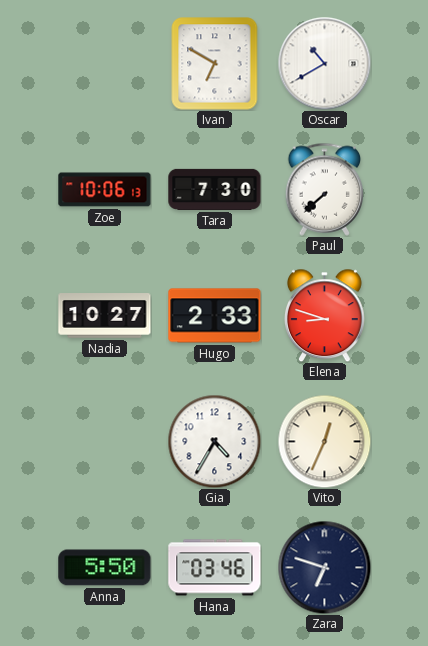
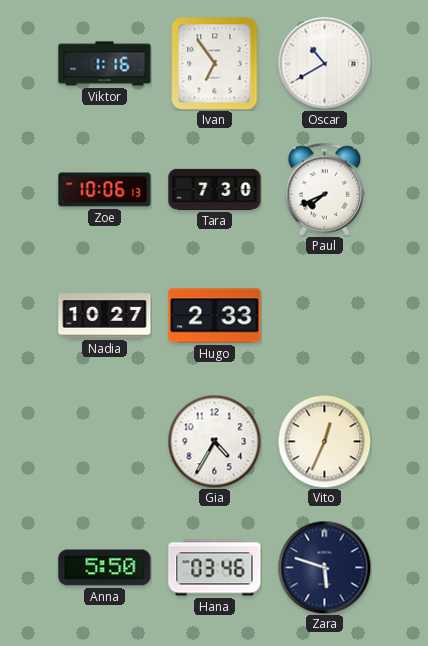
Viktor: none -> 1:16 (105, 64)
Ivan: 6:50 -> 6:54 (215, 64)
Paul: 7:38 -> 7:41 (325, 189)
Elena: 8:48 -> none (324, 315)
Zara: 6:48 -> 5:48 (324, 567)
